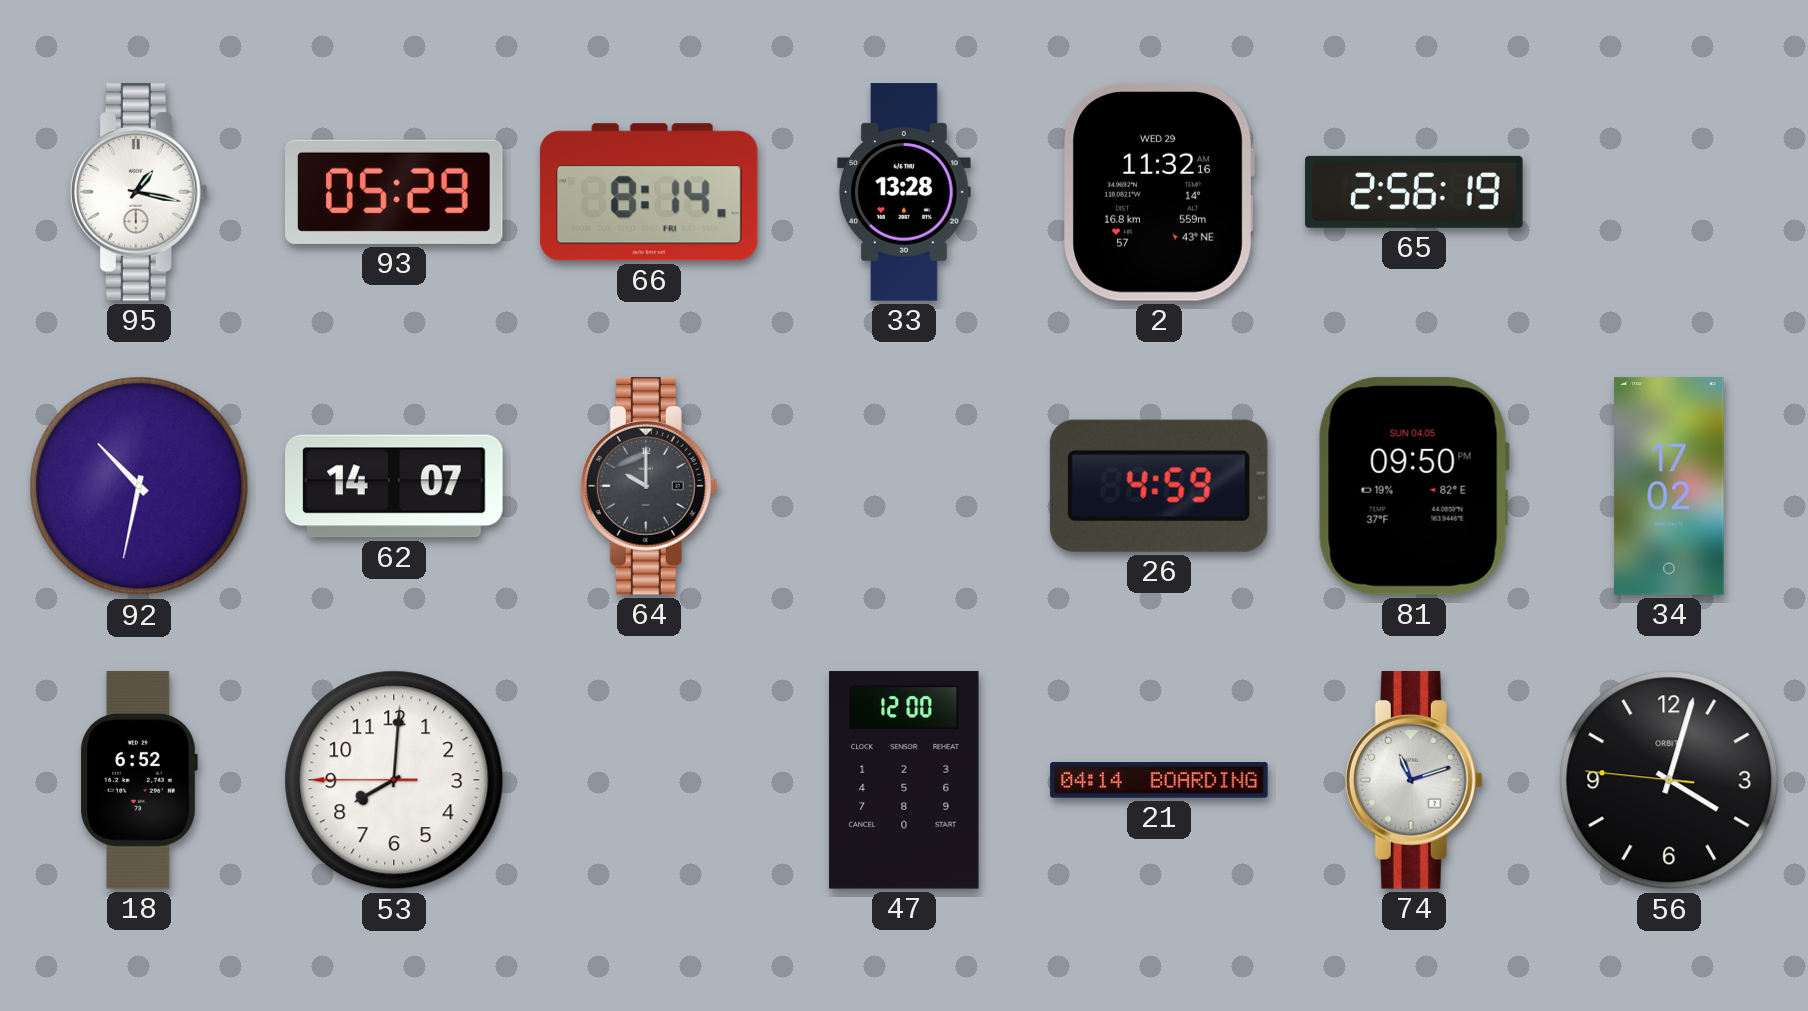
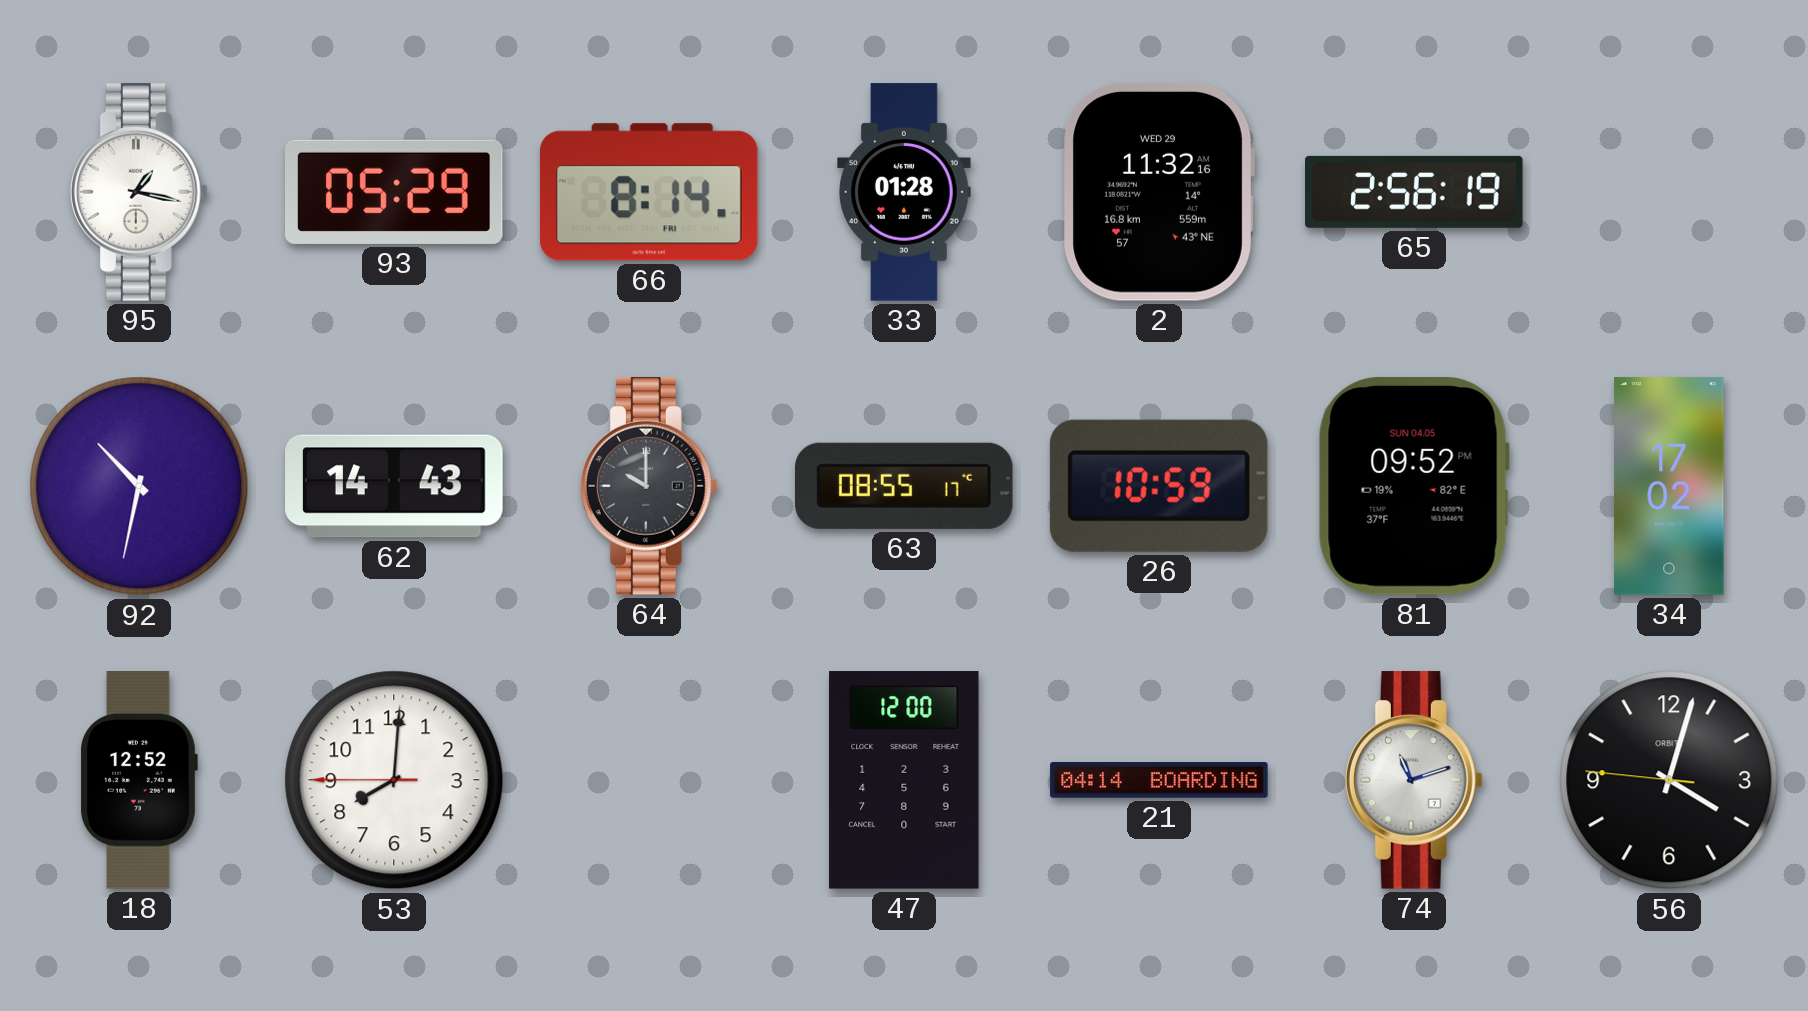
33: 13:28 -> 01:28 (904, 192)
62: 14:07 -> 14:43 (394, 486)
63: none -> 08:55 (905, 486)
26: 4:59 -> 10:59 (1159, 486)
81: 09:50 -> 09:52 (1414, 486)
18: 6:52 -> 12:52 (139, 780)
